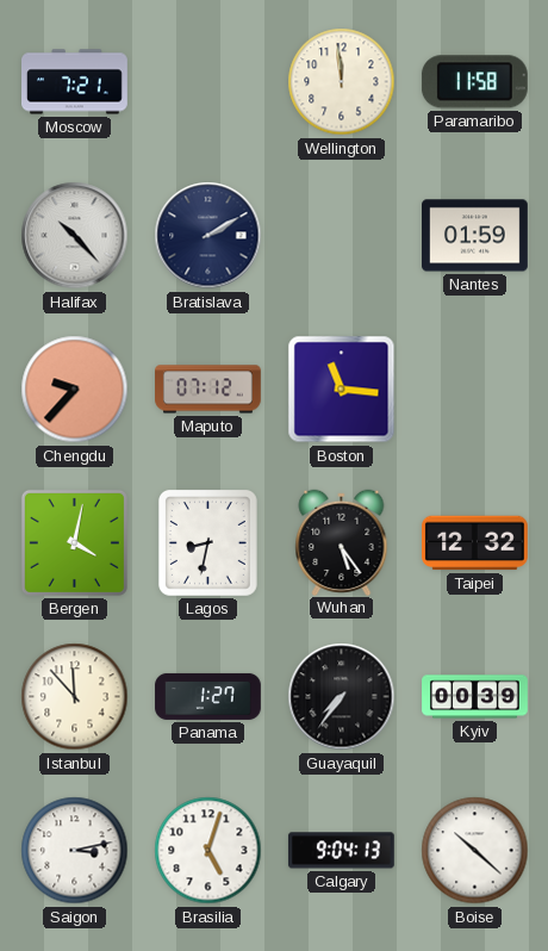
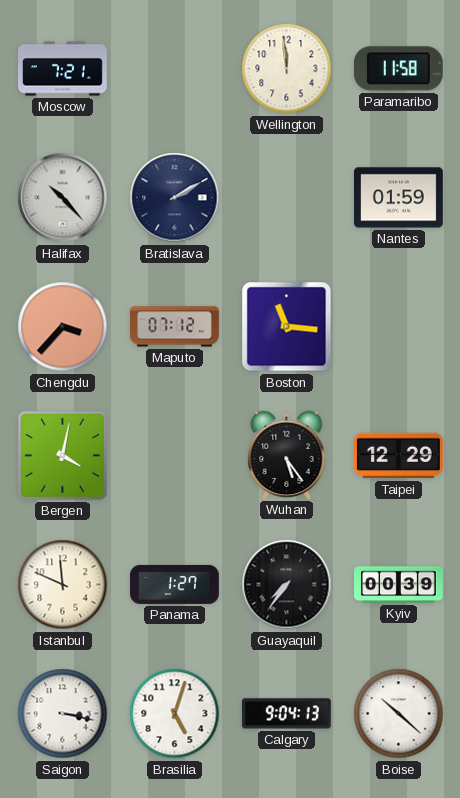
Chengdu: 9:37 -> 3:37 (63, 327)
Lagos: 8:32 -> none (207, 542)
Taipei: 12:32 -> 12:29 (399, 456)
Istanbul: 11:53 -> 11:49 (63, 585)
Saigon: 3:13 -> 3:17 (63, 714)
